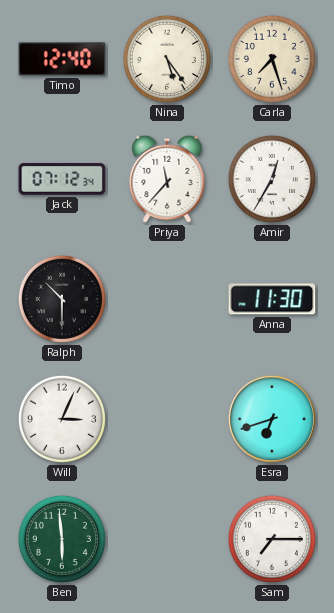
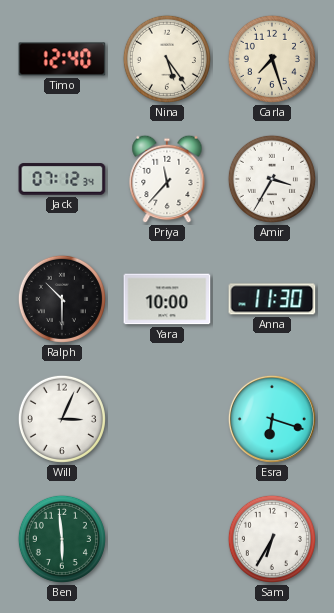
Amir: 12:35 -> 3:35 (272, 179)
Yara: none -> 10:00 (167, 299)
Esra: 6:42 -> 6:18 (272, 419)
Sam: 7:15 -> 6:35 (272, 539)
